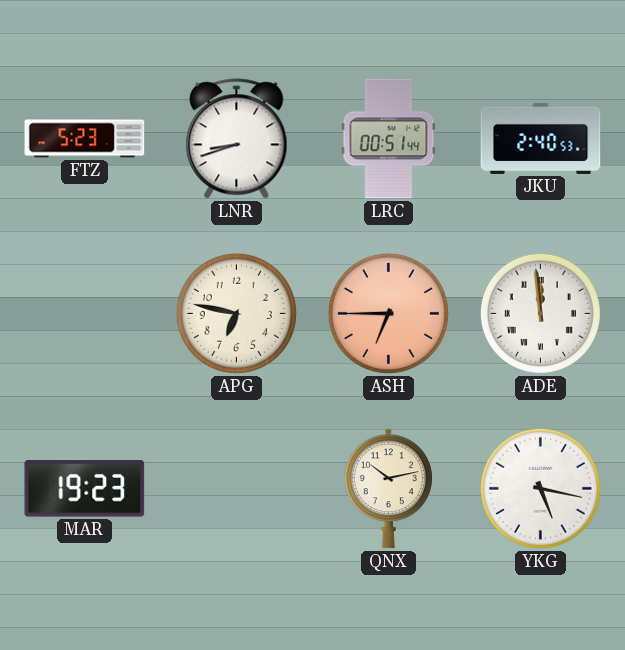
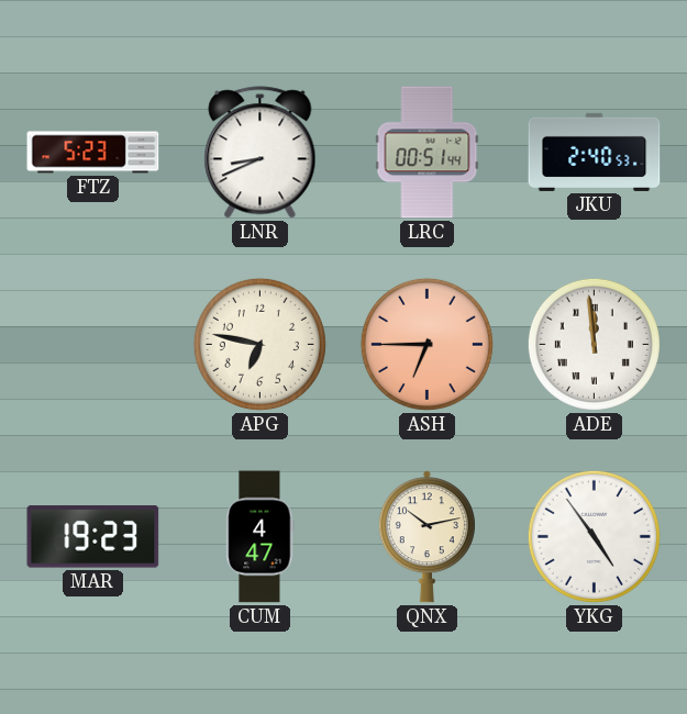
LNR: 8:42 -> 8:41 (261, 153)
CUM: none -> 4:47 (261, 537)
YKG: 5:17 -> 4:54 (594, 536)
